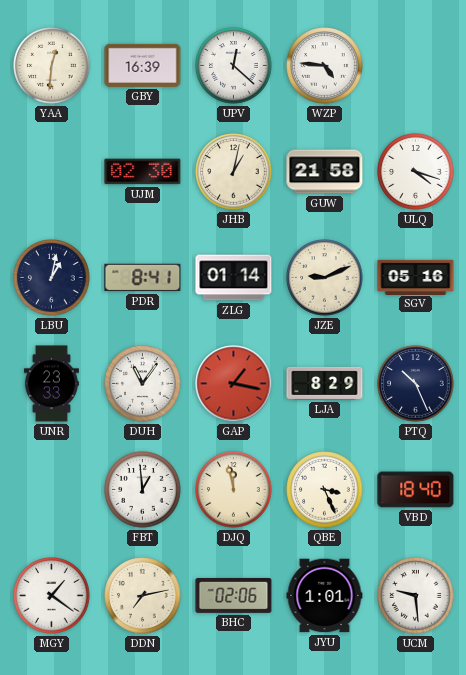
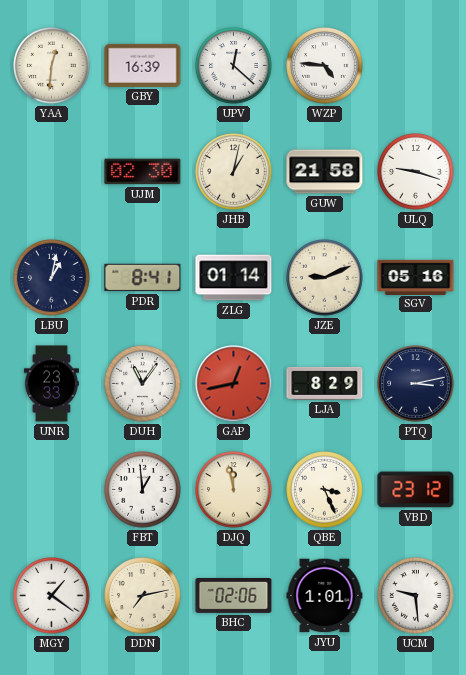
ULQ: 4:18 -> 9:18 (416, 172)
GAP: 1:17 -> 12:43 (234, 384)
PTQ: 10:26 -> 3:13 (416, 384)
VBD: 18:40 -> 23:12 (416, 490)
